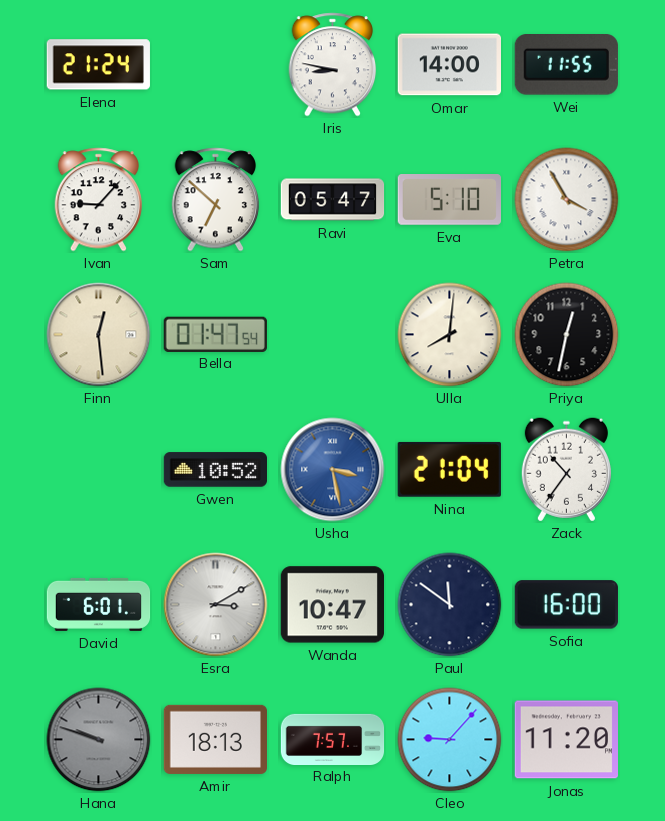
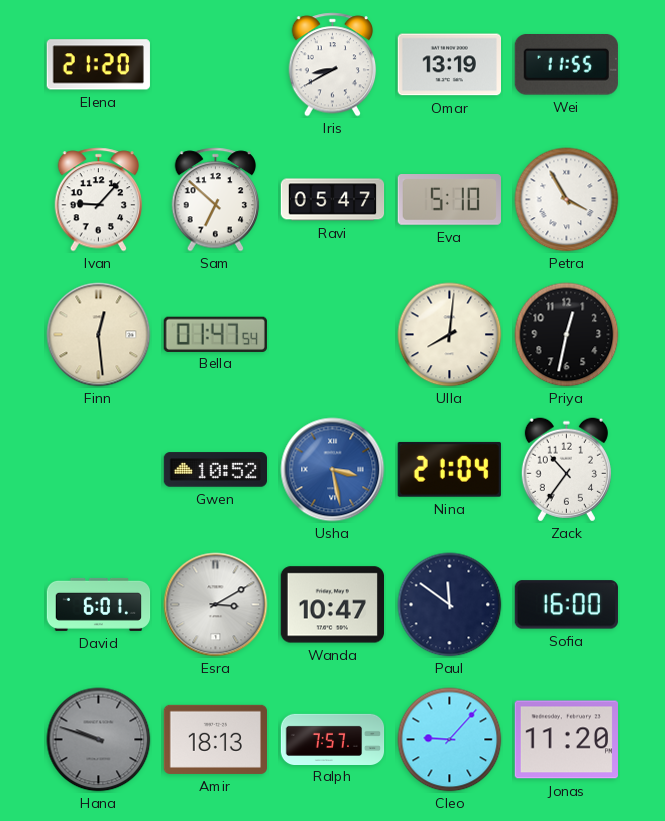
Elena: 21:24 -> 21:20 (98, 65)
Iris: 8:47 -> 8:40 (333, 65)
Omar: 14:00 -> 13:19 (449, 65)
